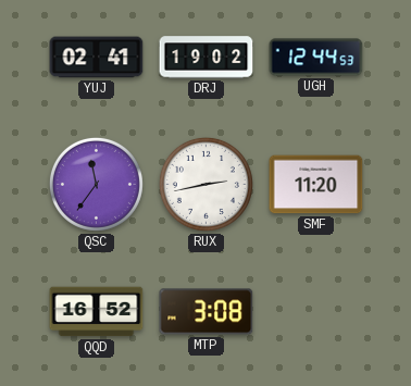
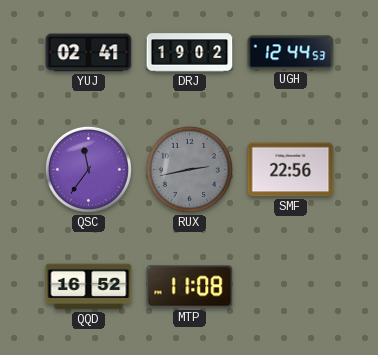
RUX dial: white -> grey (189, 169)
SMF: 11:20 -> 22:56 (291, 170)
MTP: 3:08 -> 11:08 (190, 287)
